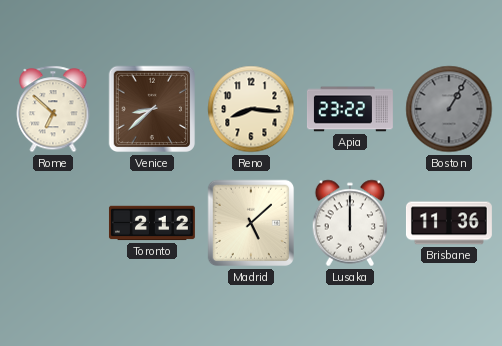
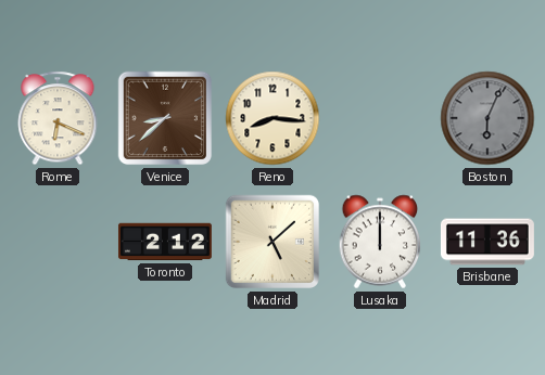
Rome: 6:52 -> 6:19 (58, 118)
Apia: 23:22 -> none (350, 109)
Boston: 1:05 -> 6:04 (487, 118)
